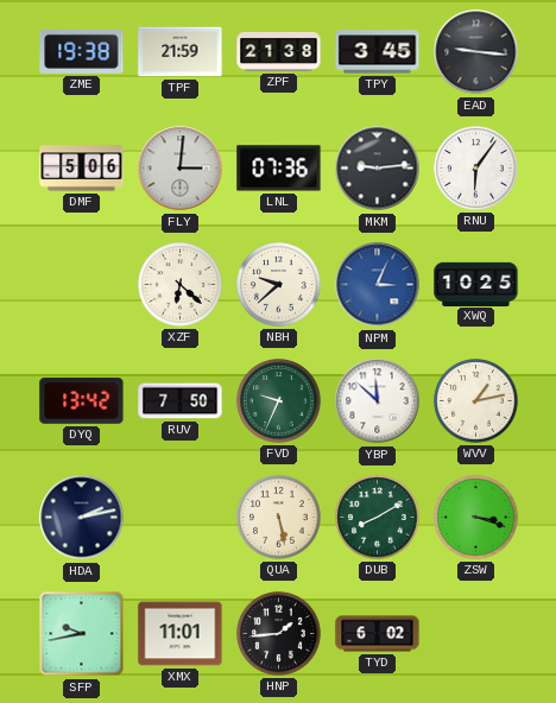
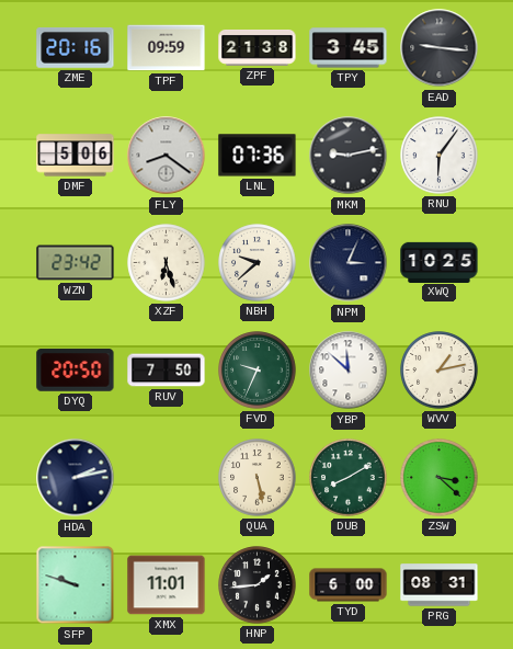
ZME: 19:38 -> 20:16 (76, 47)
TPF: 21:59 -> 09:59 (167, 48)
FLY: 3:01 -> 8:21 (167, 156)
MKM: 9:14 -> 9:13 (349, 156)
WZN: none -> 23:42 (76, 263)
XZF: 6:22 -> 6:27 (167, 263)
NPM dial: blue -> navy (349, 263)
DYQ: 13:42 -> 20:50 (76, 371)
ZSW: 3:18 -> 3:22 (440, 478)
SFP: 9:43 -> 9:48 (76, 585)
TYD: 6:02 -> 6:00 (349, 585)
PRG: none -> 08:31 (440, 585)
